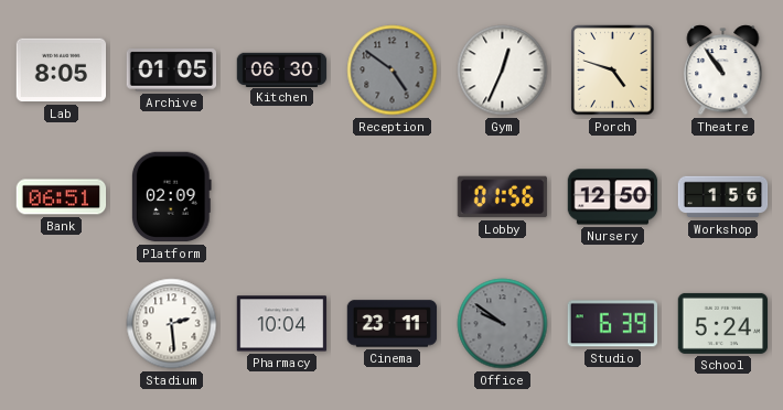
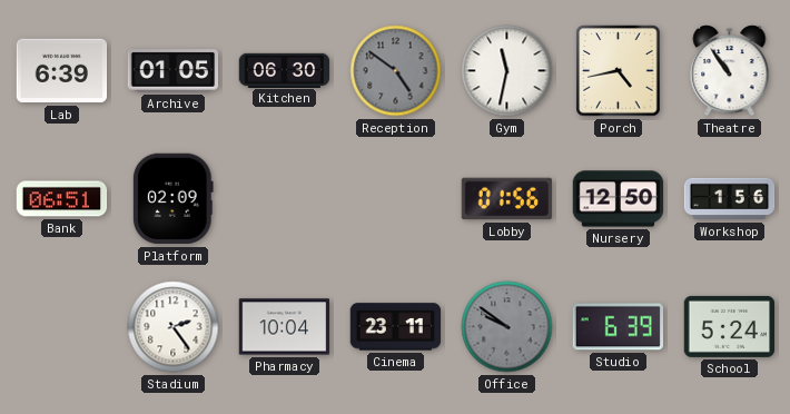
Lab: 8:05 -> 6:39 (62, 71)
Gym: 12:34 -> 11:32 (507, 71)
Porch: 4:48 -> 4:43 (619, 71)
Stadium: 2:29 -> 2:24 (174, 327)
